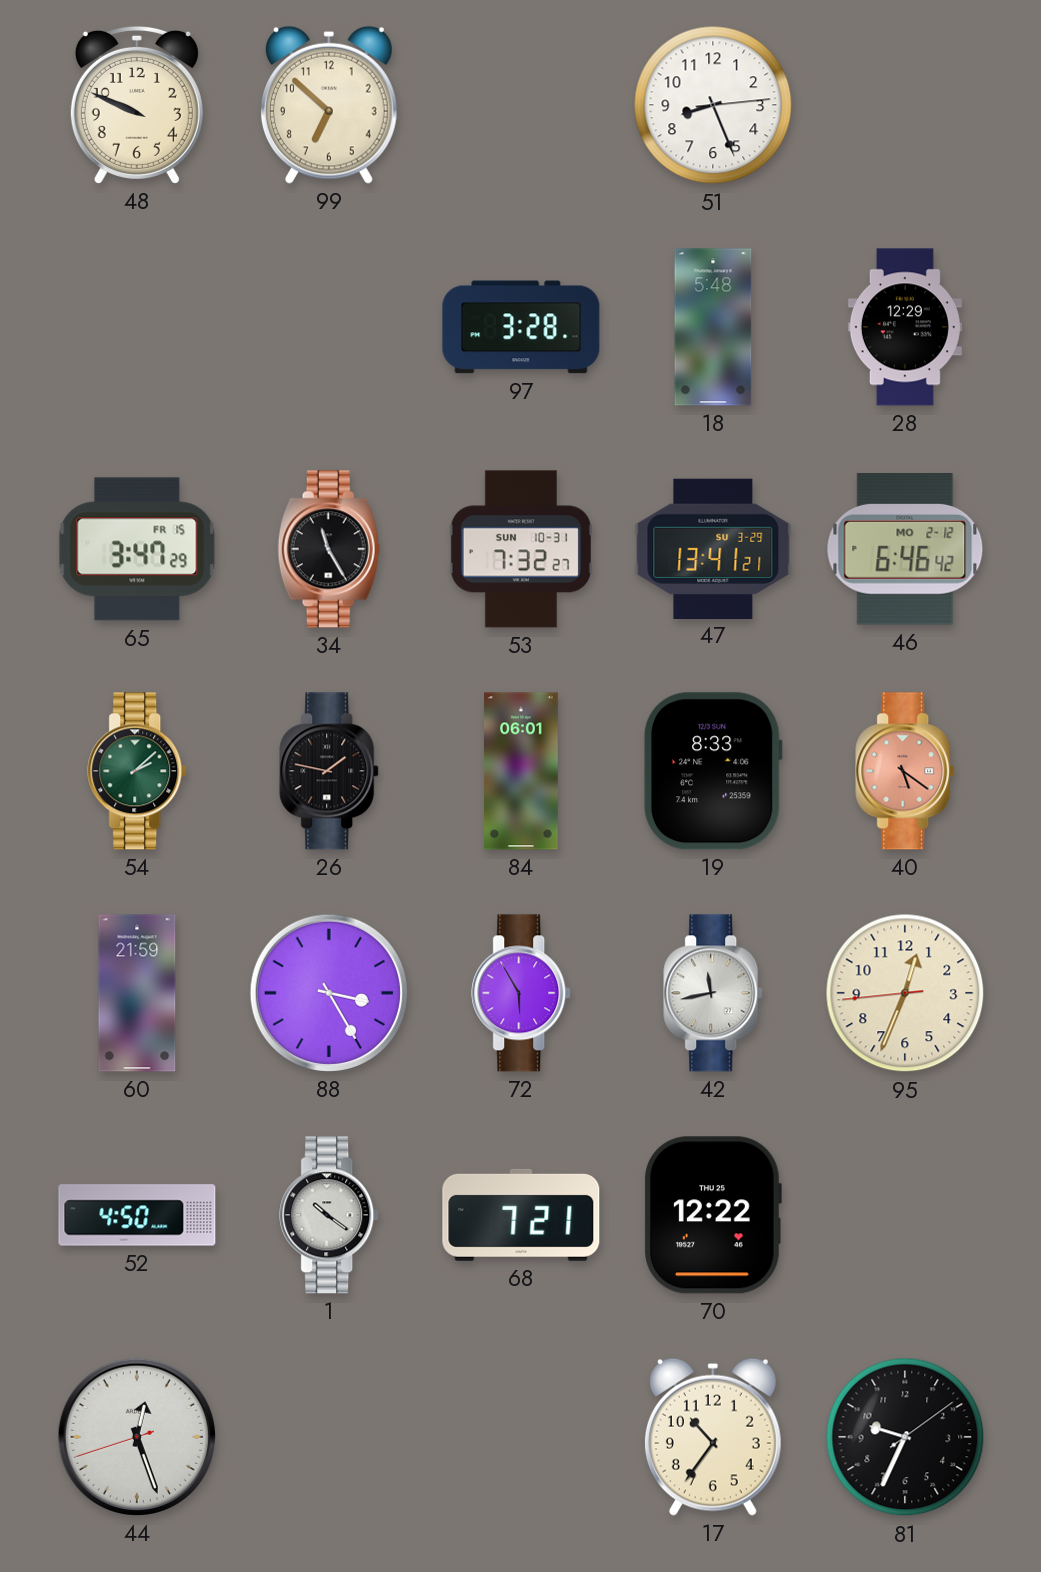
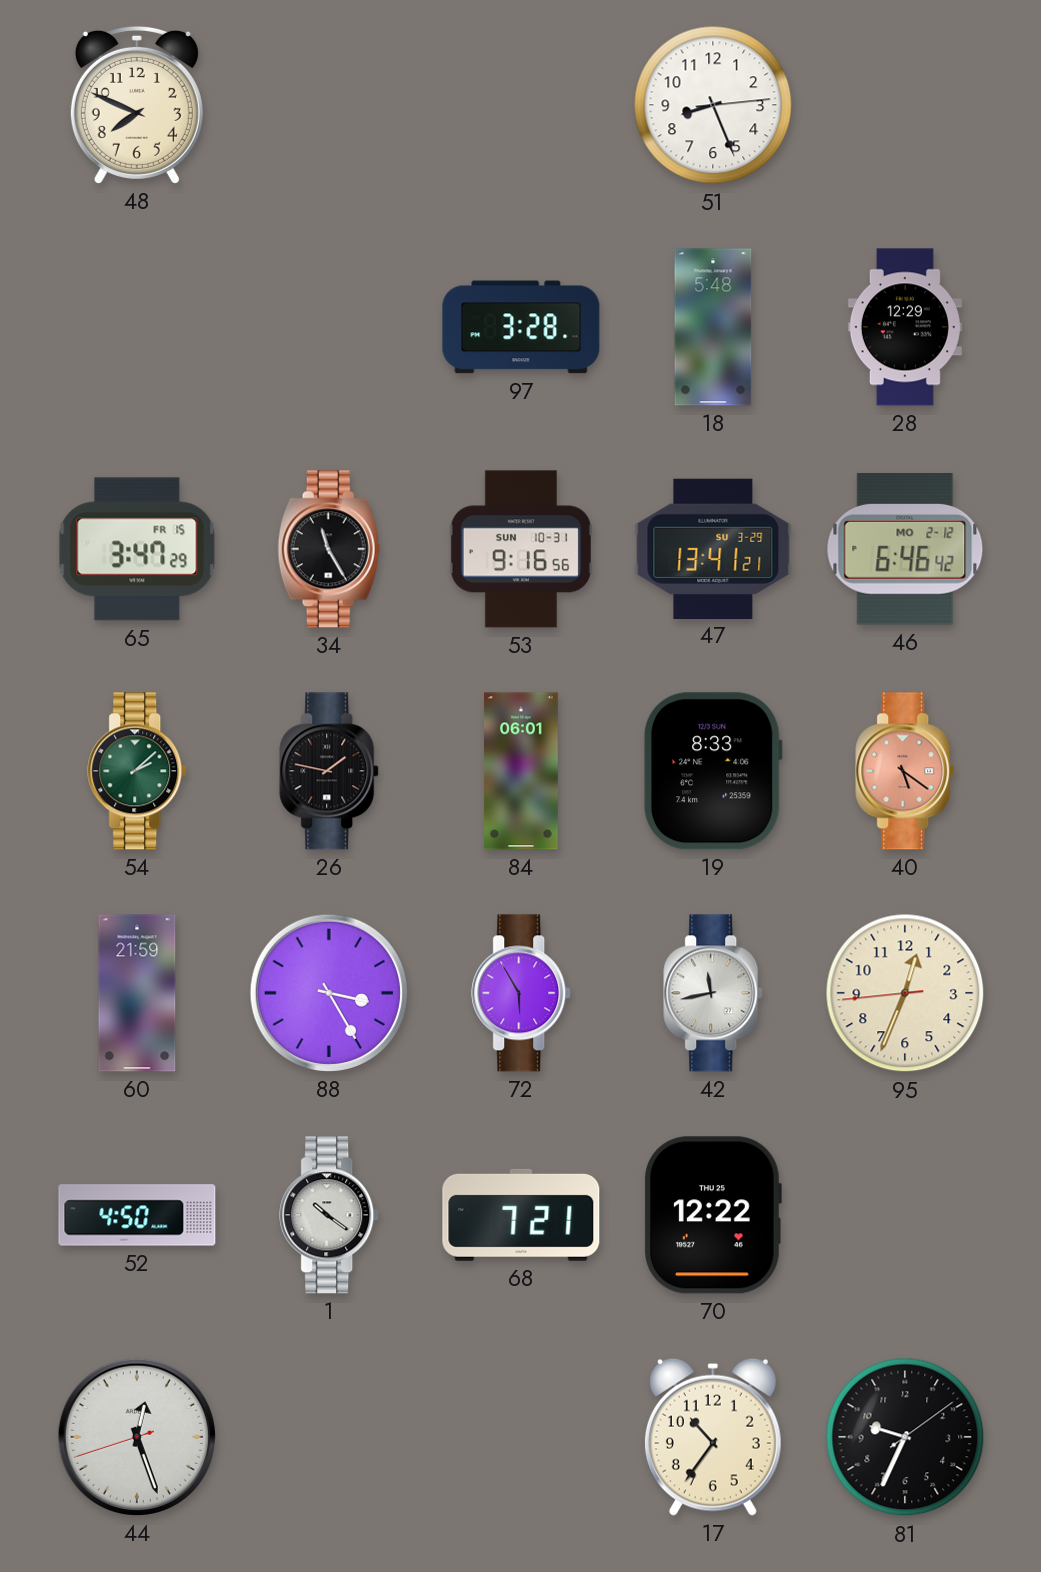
48: 9:49 -> 7:49 (137, 105)
99: 6:52 -> none (329, 105)
53: 7:32 -> 9:16 (521, 549)
